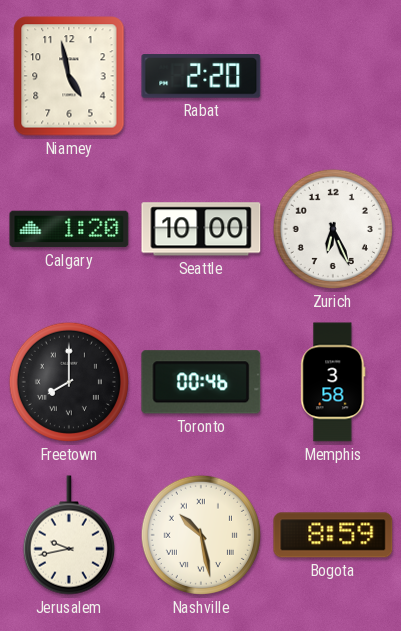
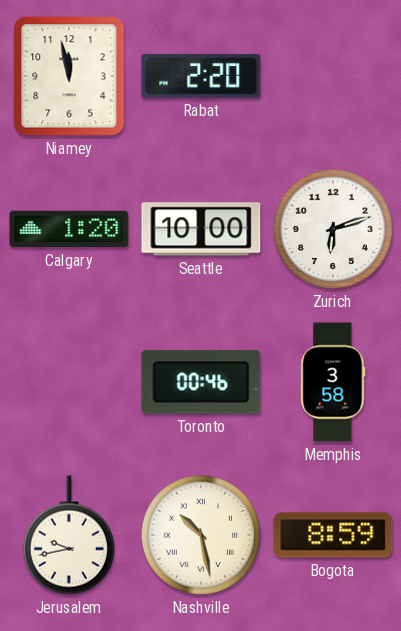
Niamey: 4:58 -> 11:58 (69, 76)
Zurich: 6:26 -> 6:12 (333, 229)
Freetown: 8:00 -> none (69, 382)
